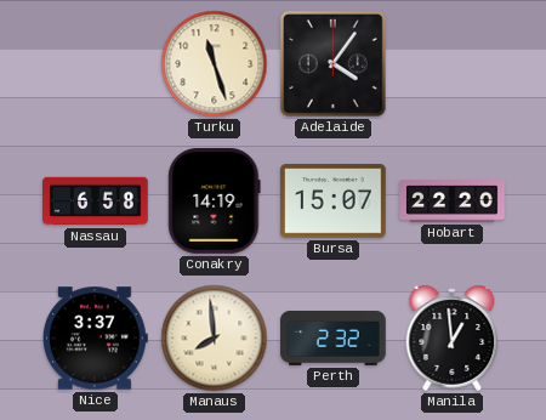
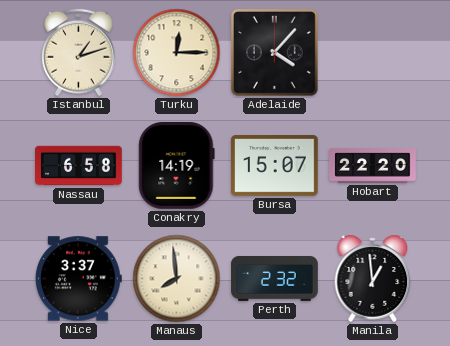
Istanbul: none -> 1:12 (79, 53)
Turku: 11:27 -> 12:15 (177, 53)
Adelaide: 4:06 -> 4:07 (274, 52)
